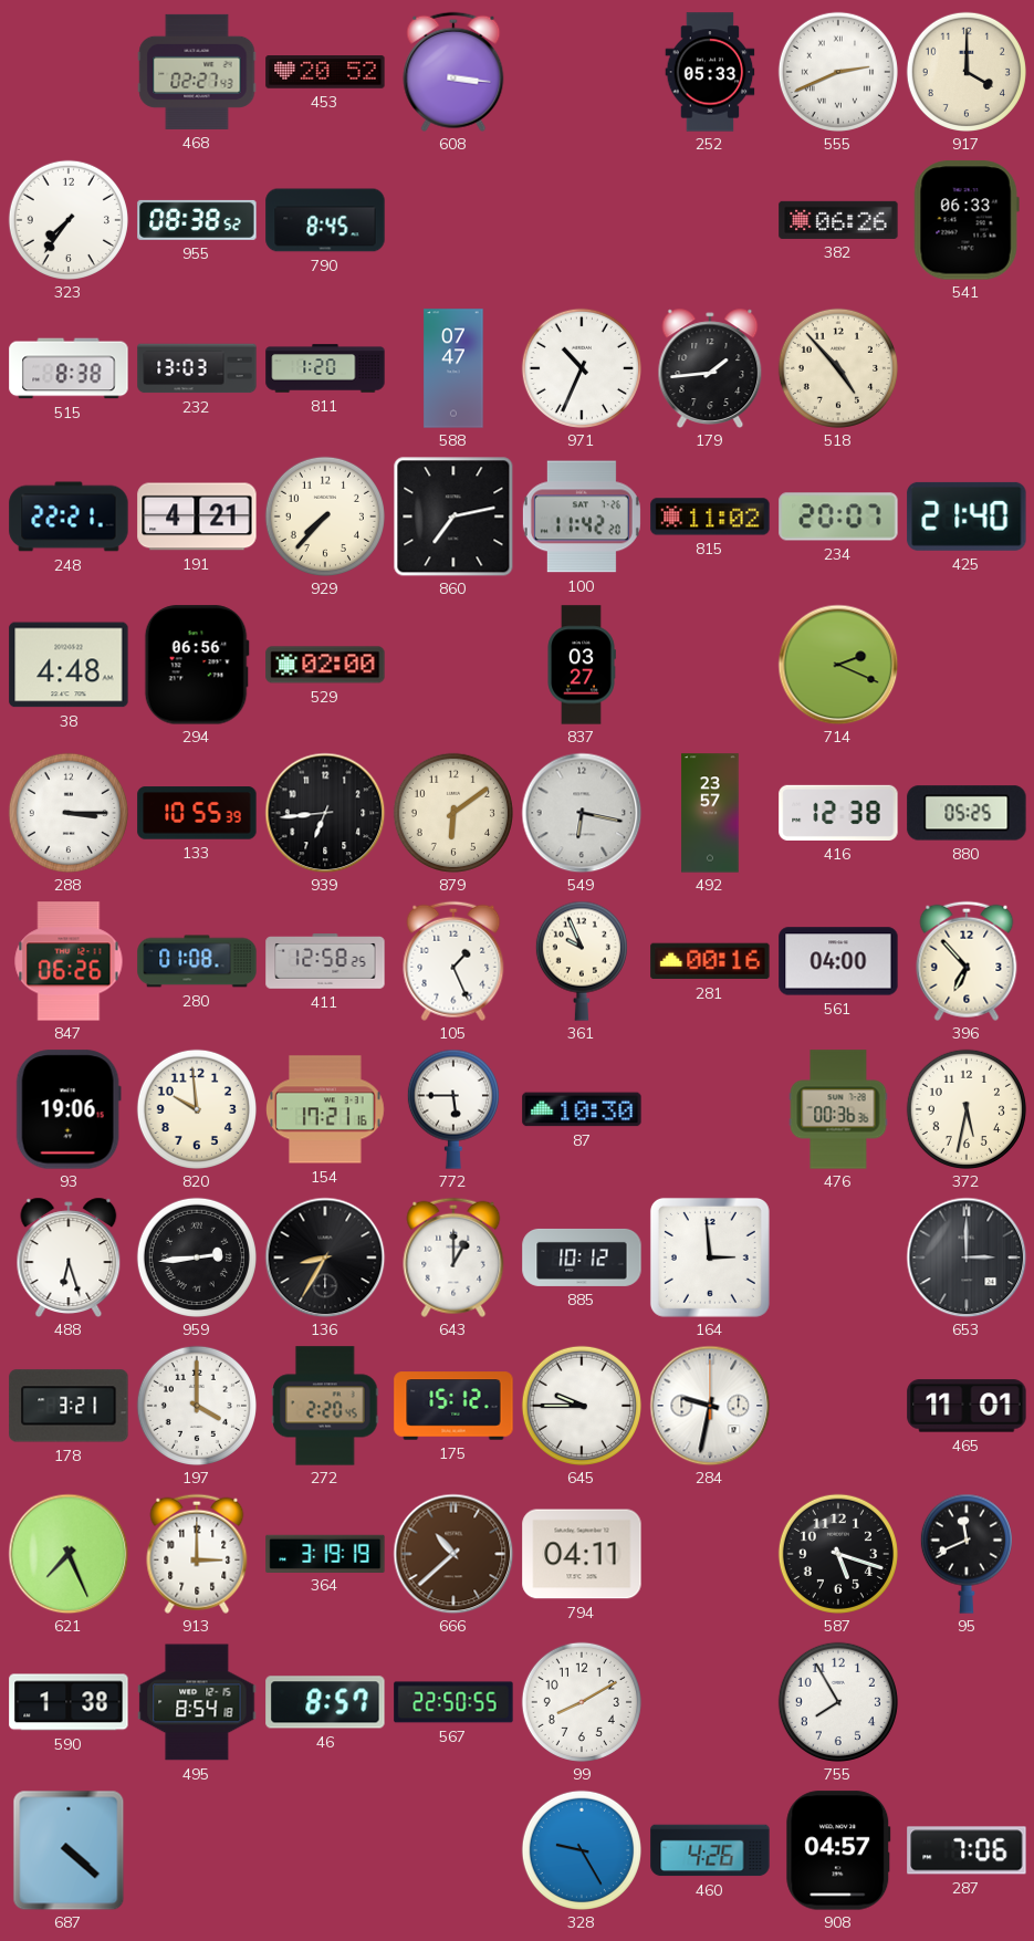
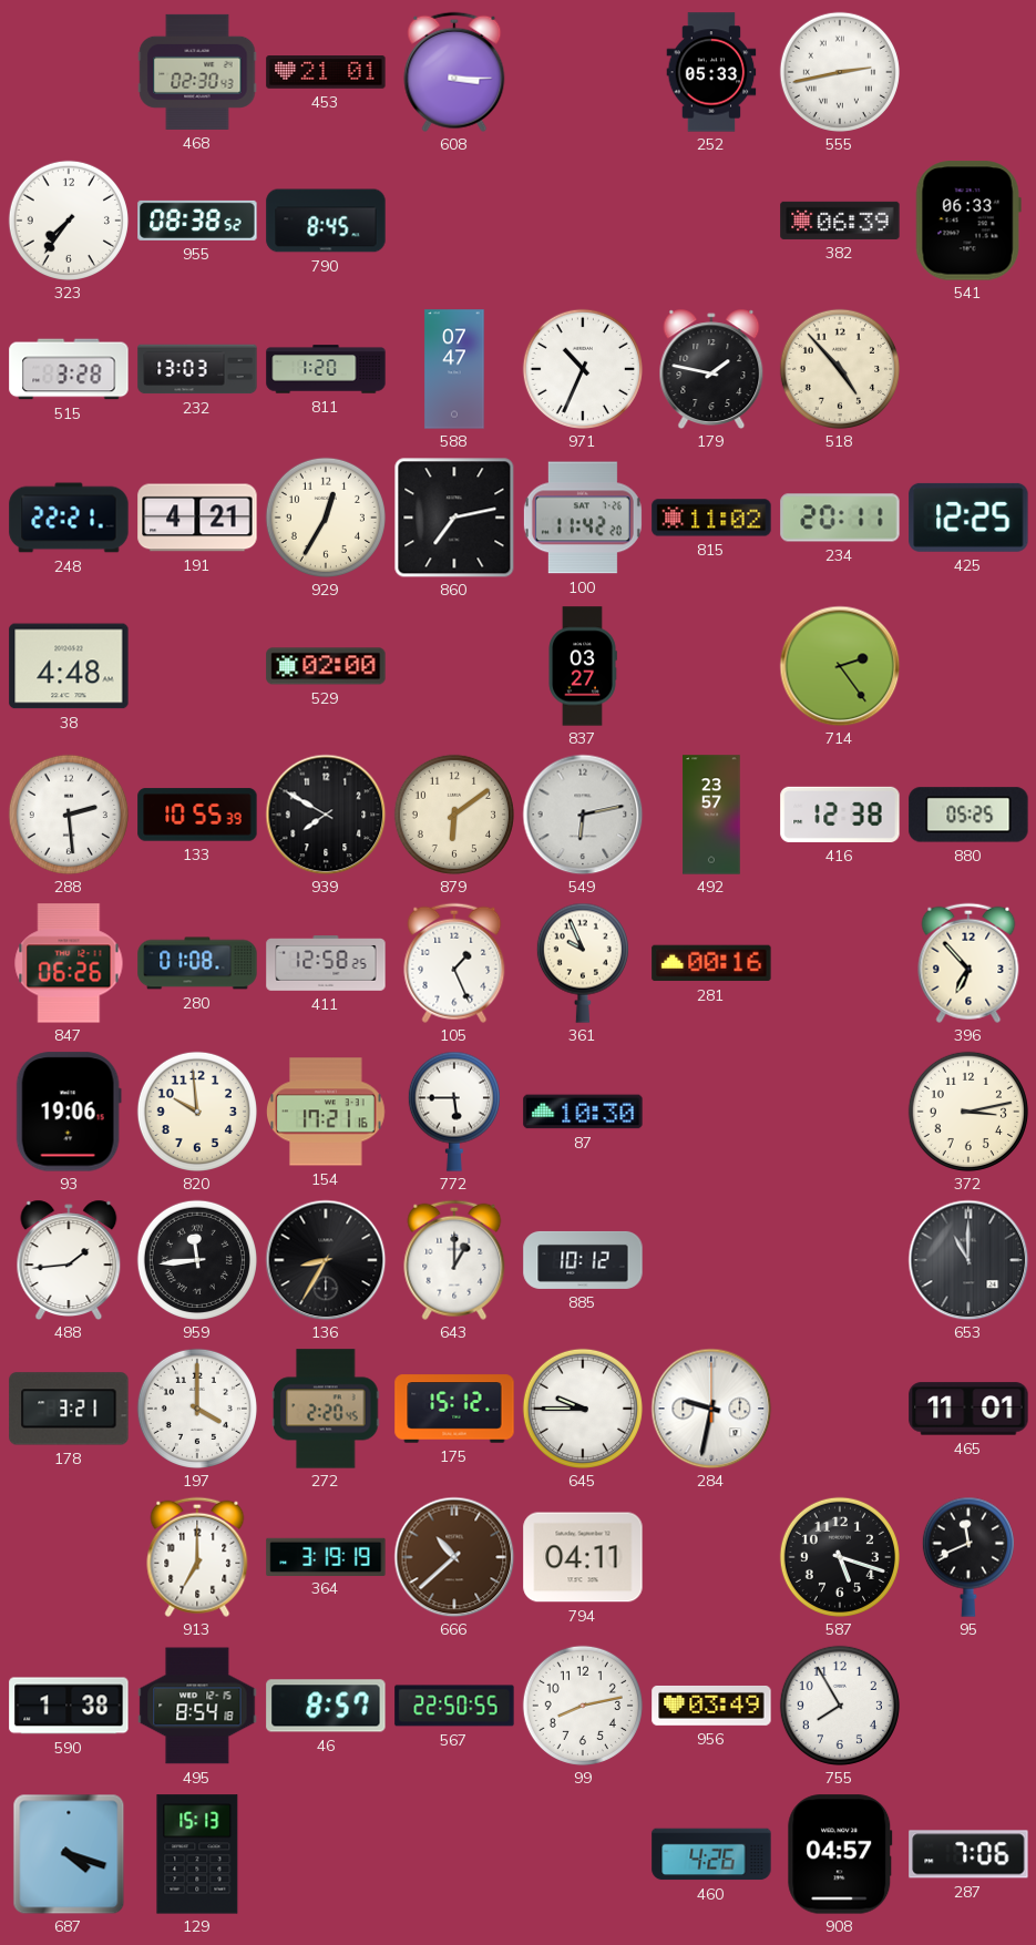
468: 02:27 -> 02:30 (197, 72)
453: 20:52 -> 21:01 (326, 72)
608: 3:16 -> 3:15 (454, 72)
555: 2:41 -> 2:43 (840, 72)
917: 4:00 -> none (967, 72)
382: 06:26 -> 06:39 (840, 221)
515: 8:38 -> 3:28 (69, 369)
179: 1:44 -> 1:47 (711, 368)
929: 7:37 -> 12:35 (326, 518)
234: 20:07 -> 20:11 (840, 518)
425: 21:40 -> 12:25 (968, 518)
294: 06:56 -> none (197, 665)
714: 2:19 -> 2:24 (840, 666)
288: 3:15 -> 2:29 (69, 815)
939: 6:44 -> 7:50 (326, 815)
549: 6:17 -> 6:13 (583, 815)
561: 04:00 -> none (838, 961)
476: 00:36 -> none (838, 1109)
372: 5:32 -> 3:13 (968, 1112)
488: 6:27 -> 1:44 (69, 1259)
959: 2:44 -> 11:44 (197, 1260)
164: 2:59 -> none (710, 1258)
653: 3:00 -> 11:00 (968, 1260)
621: 7:26 -> none (69, 1554)
913: 3:00 -> 7:00 (197, 1557)
99: 8:10 -> 8:13 (583, 1706)
956: none -> 03:49 (711, 1706)
687: 4:22 -> 4:18 (69, 1854)
129: none -> 15:13 (197, 1854)
328: 9:25 -> none (582, 1850)
